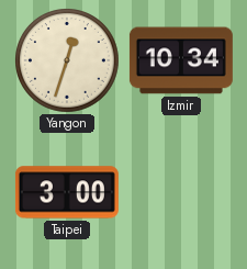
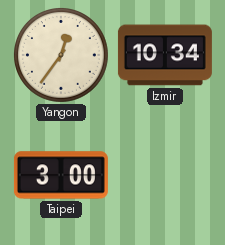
Yangon: 12:33 -> 12:36 (62, 56)
